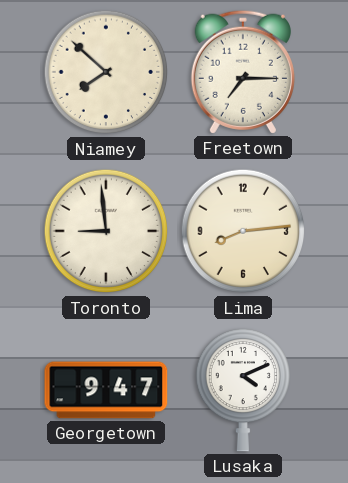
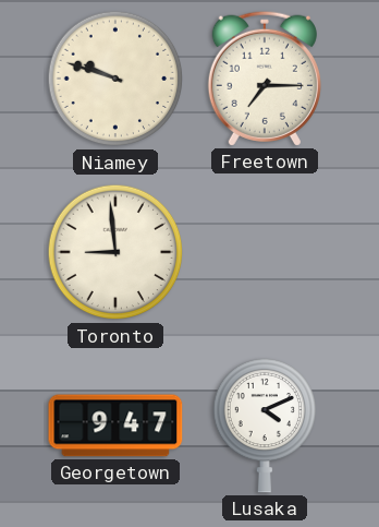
Niamey: 7:52 -> 9:48 (115, 79)
Lima: 8:14 -> none (243, 231)
